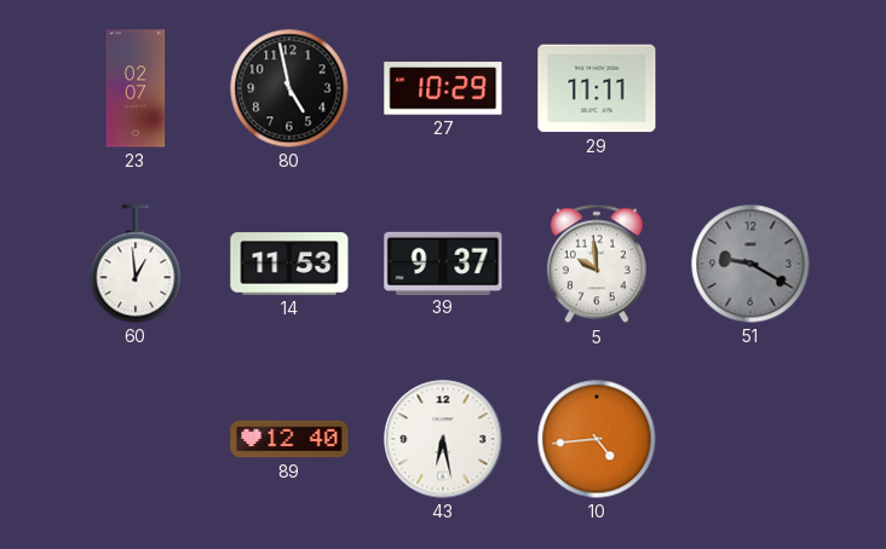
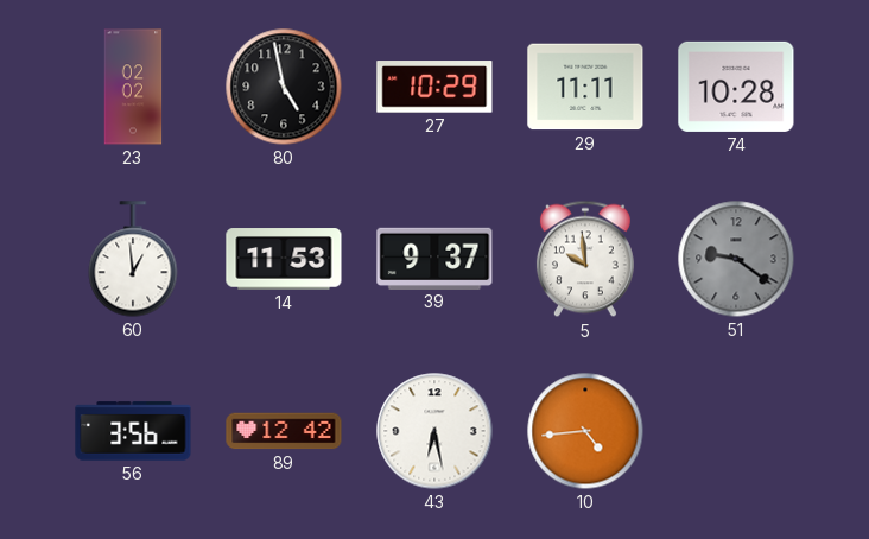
23: 02:07 -> 02:02 (133, 87)
74: none -> 10:28 (736, 87)
51: 9:20 -> 9:21 (736, 259)
56: none -> 3:56 (133, 431)
89: 12:40 -> 12:42 (284, 431)
